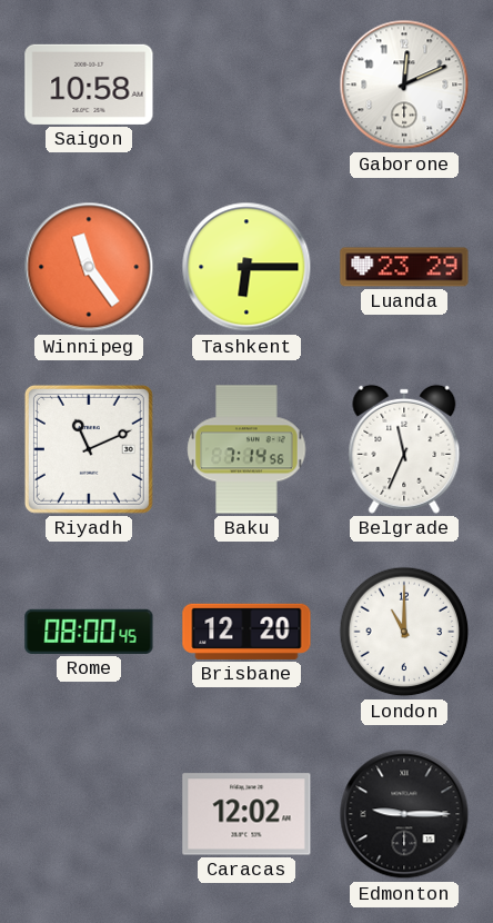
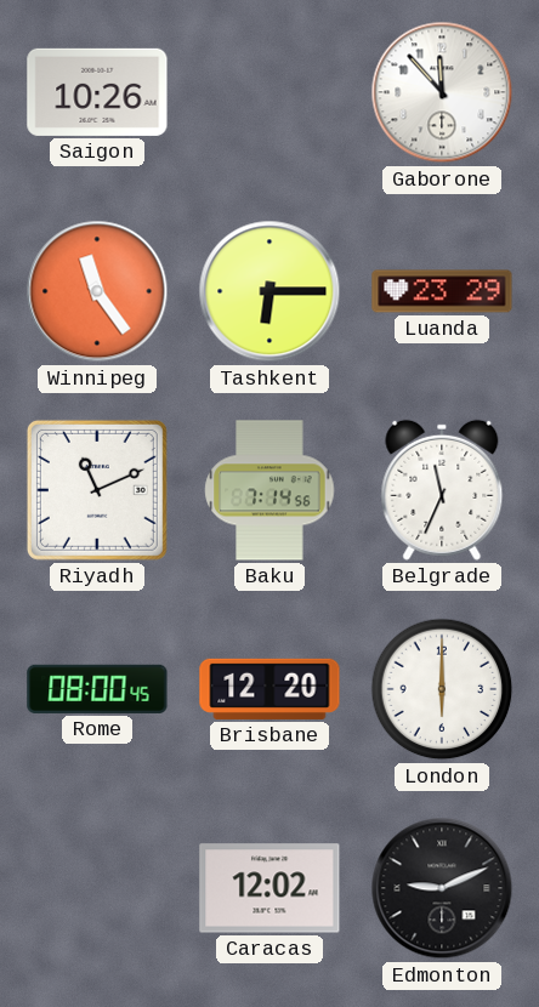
Saigon: 10:58 -> 10:26 (97, 92)
Gaborone: 12:11 -> 11:53 (442, 92)
London: 11:00 -> 6:00 (442, 689)
Edmonton: 9:15 -> 9:11 (442, 888)
